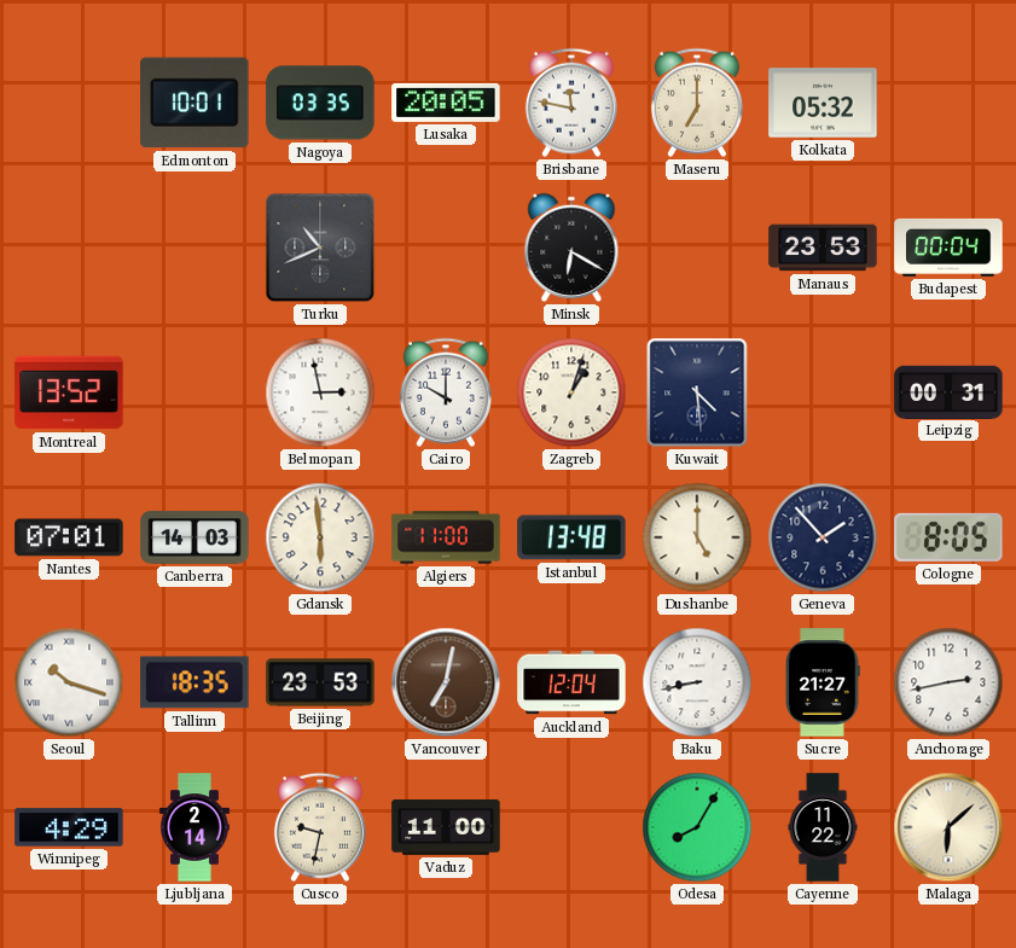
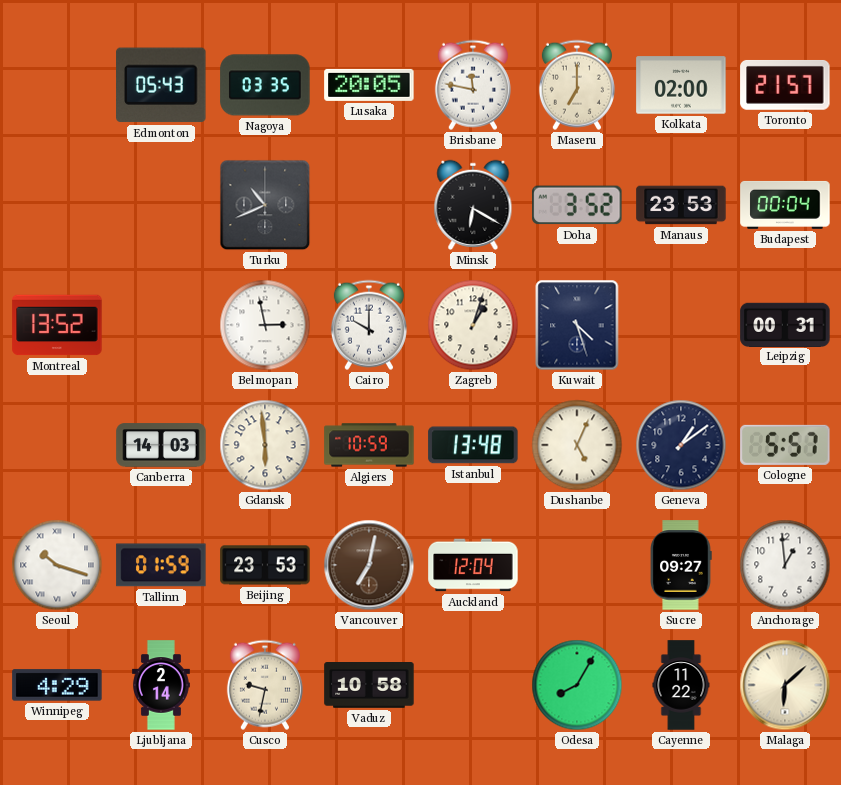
Edmonton: 10:01 -> 05:43 (161, 85)
Kolkata: 05:32 -> 02:00 (681, 85)
Toronto: none -> 21:57 (785, 85)
Doha: none -> 3:52 (577, 205)
Kuwait: 4:29 -> 4:27 (577, 325)
Nantes: 07:01 -> none (69, 537)
Algiers: 11:00 -> 10:59 (369, 445)
Dushanbe: 5:00 -> 5:04 (577, 445)
Geneva: 1:53 -> 1:09 (681, 445)
Cologne: 8:05 -> 5:57 (785, 445)
Tallinn: 18:35 -> 01:59 (161, 565)
Baku: 8:43 -> none (697, 682)
Sucre: 21:27 -> 09:27 (681, 565)
Anchorage: 2:43 -> 12:59 (785, 565)
Vaduz: 11:00 -> 10:58 (369, 686)
